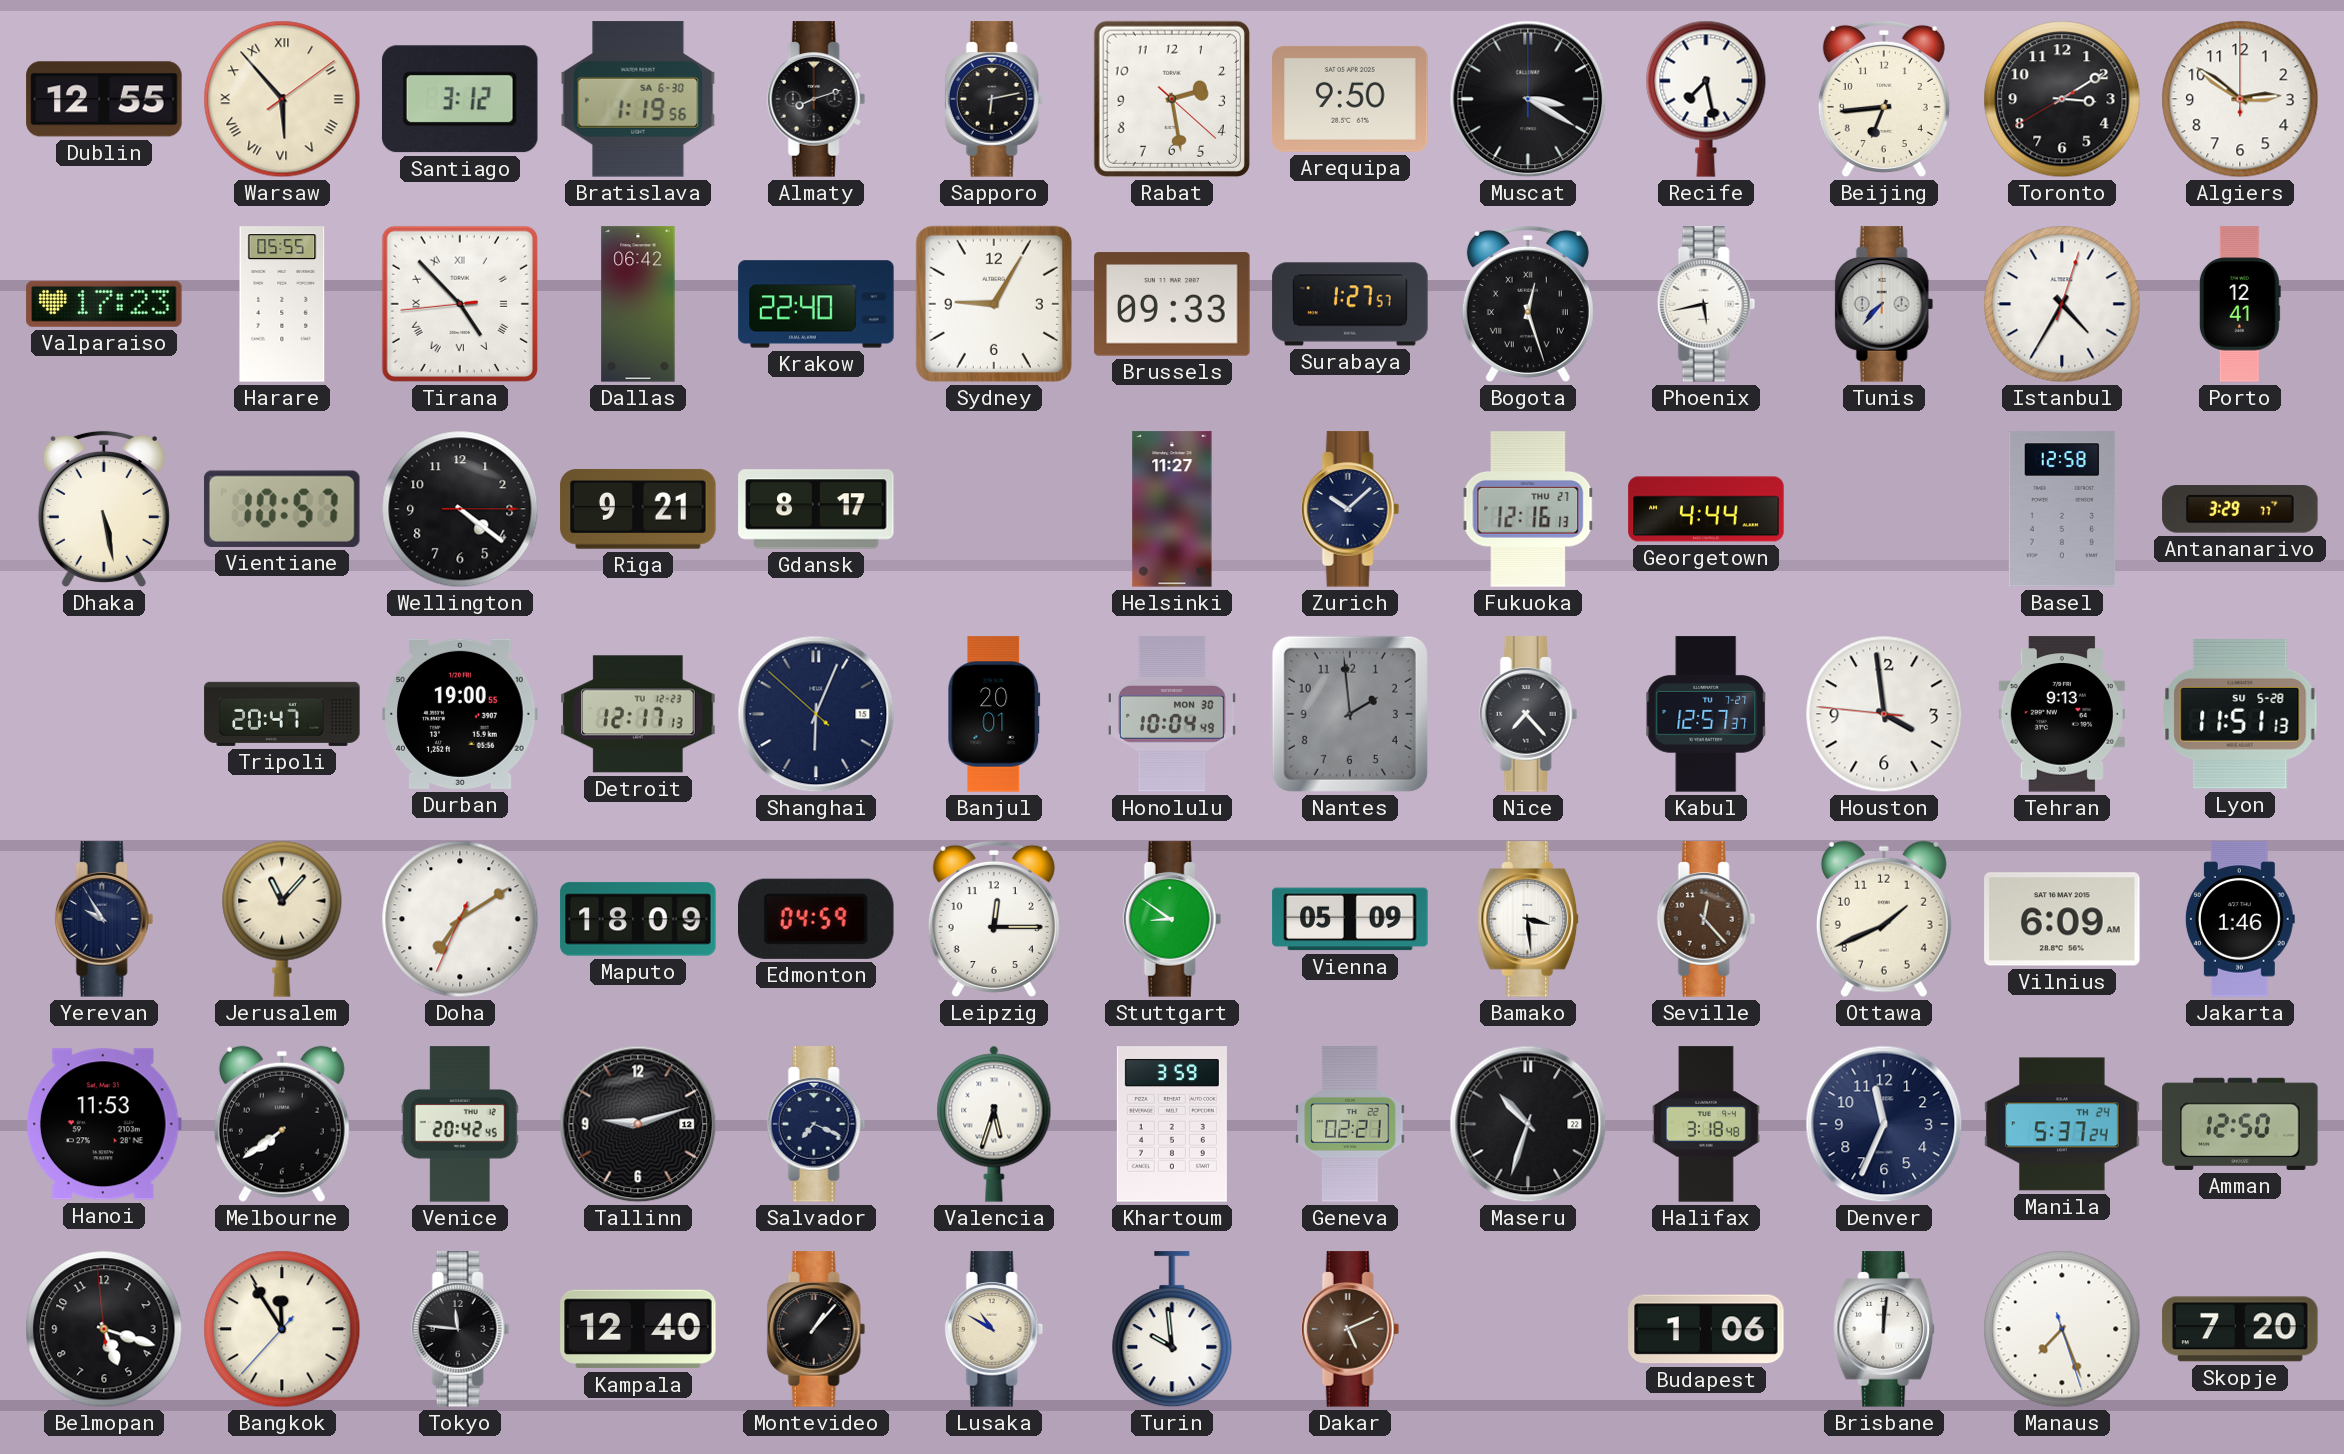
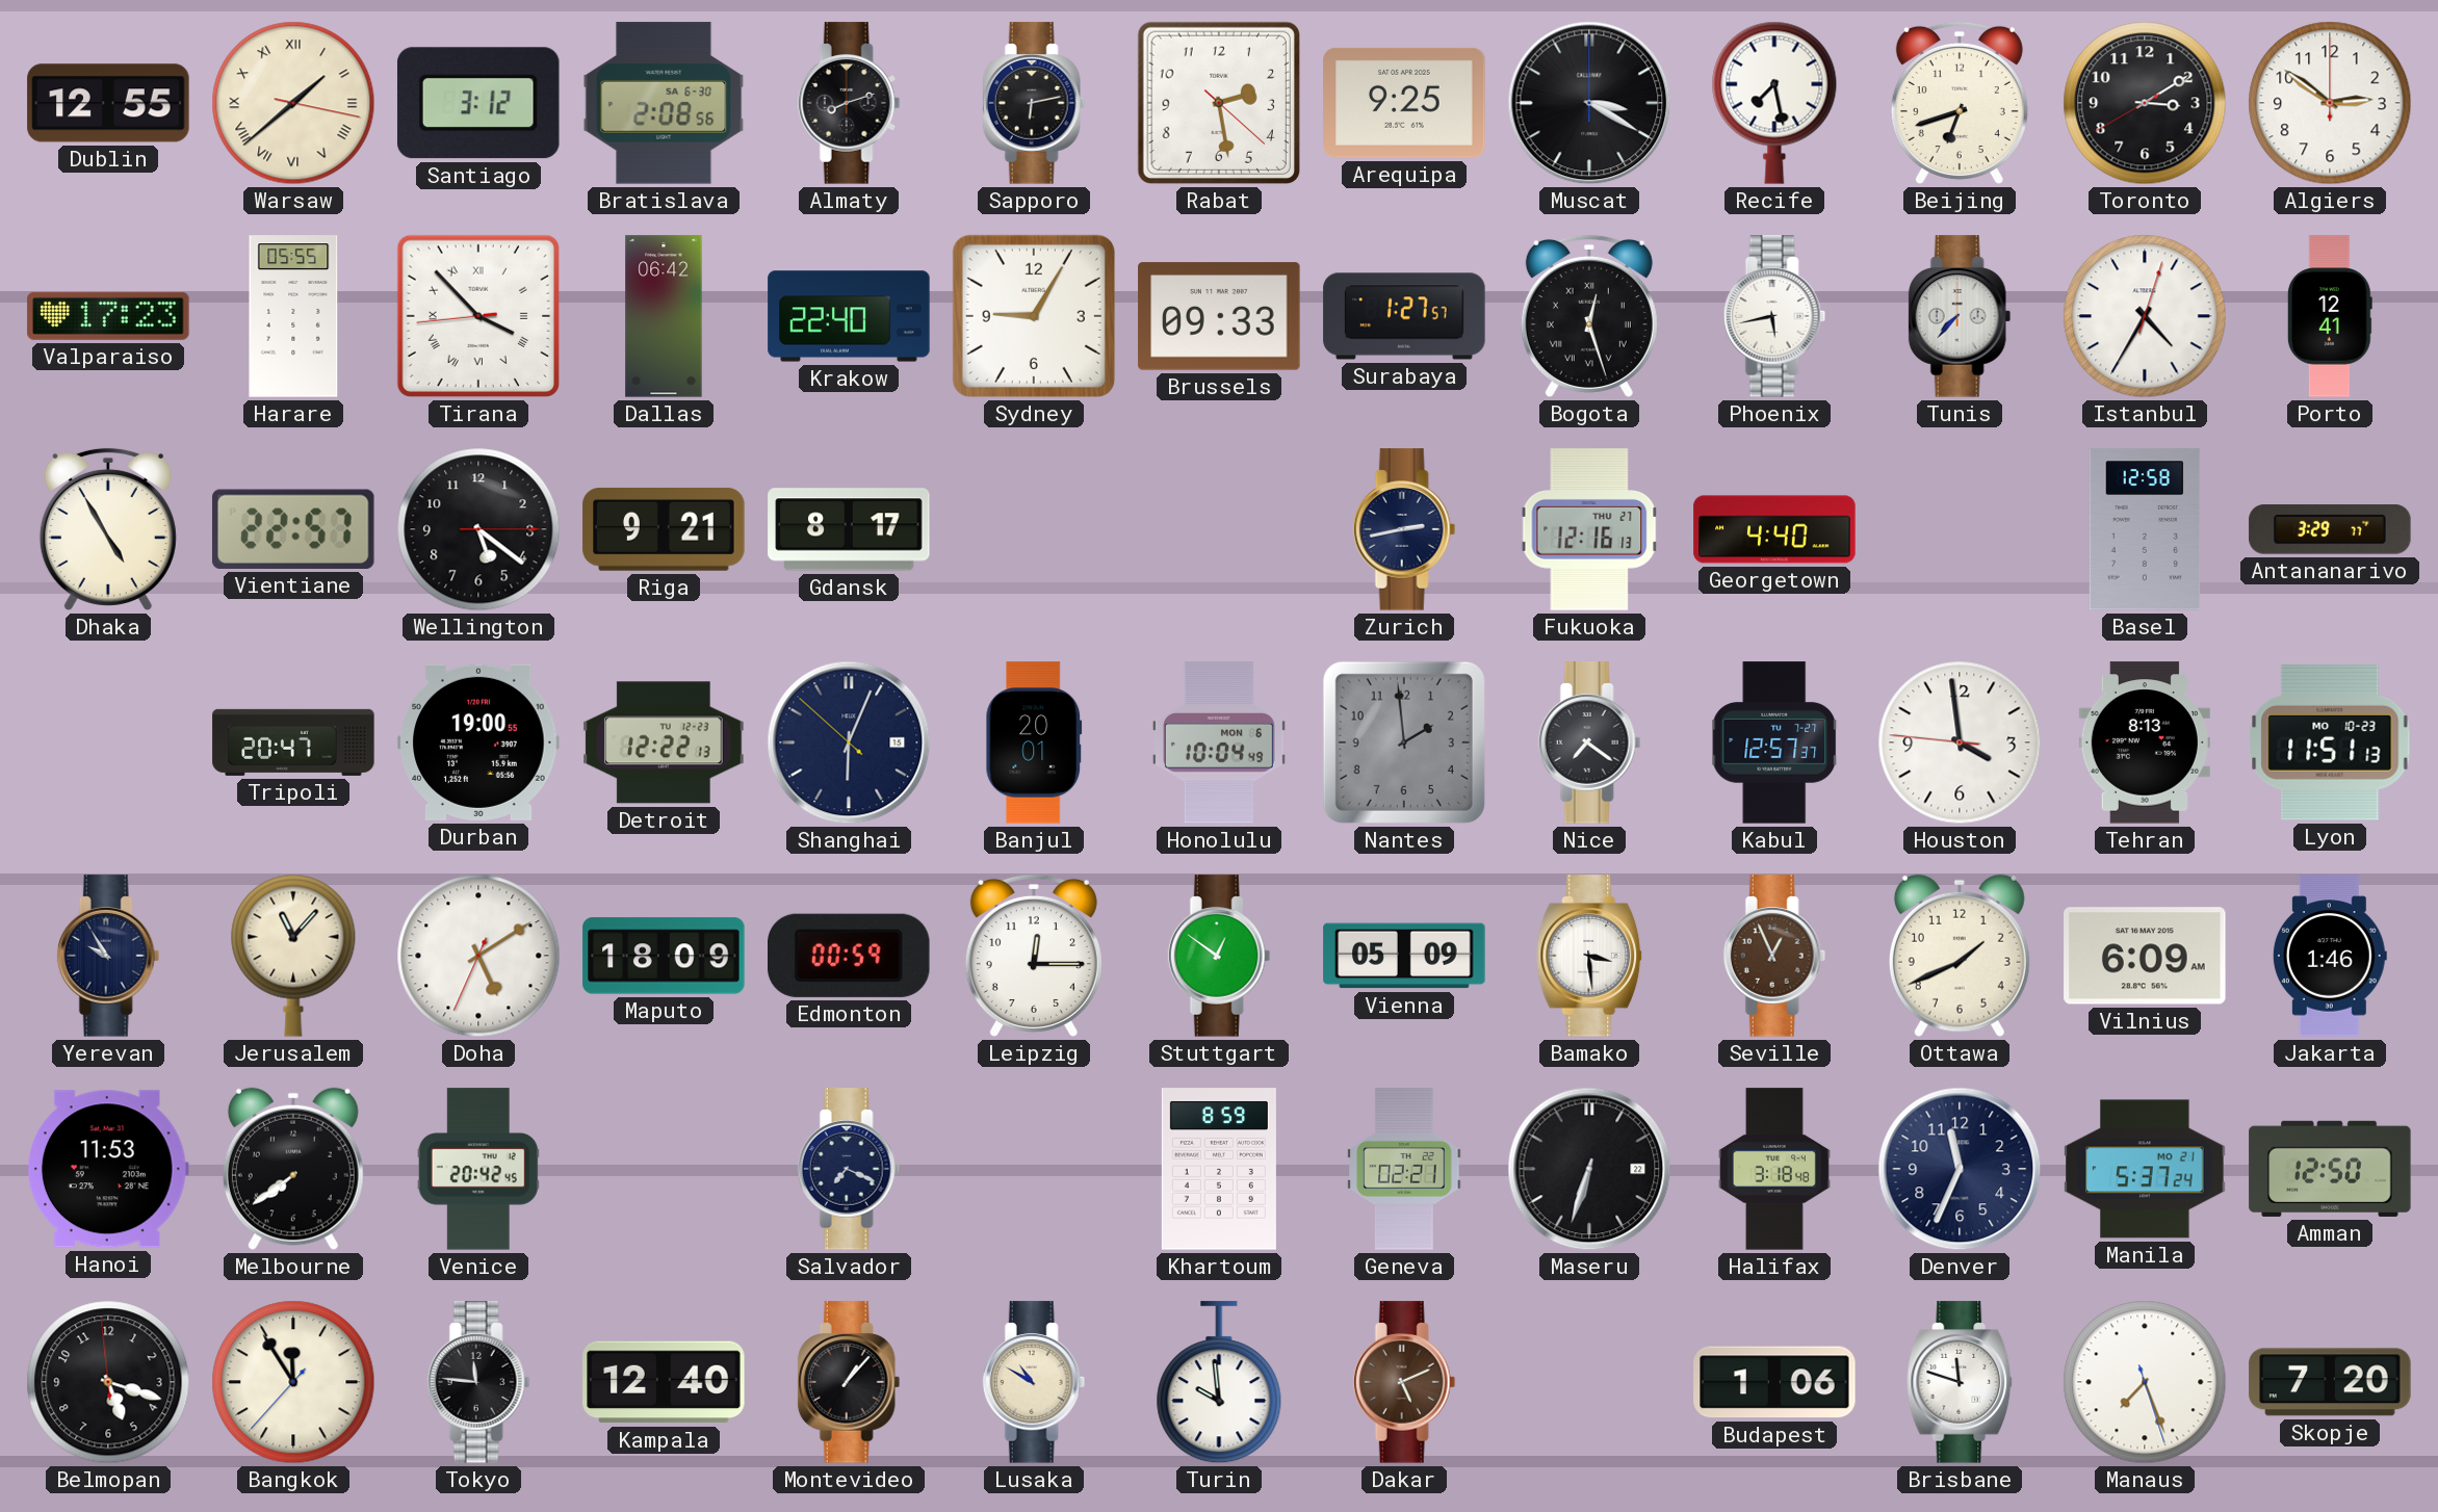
Warsaw: 5:53 -> 1:38 (293, 103)
Bratislava: 1:19 -> 2:08 (664, 103)
Arequipa: 9:50 -> 9:25 (1404, 103)
Beijing: 6:44 -> 6:42 (1960, 103)
Tirana: 4:52 -> 3:52 (478, 316)
Dhaka: 5:28 -> 4:55 (108, 529)
Vientiane: 10:57 -> 22:57 (293, 529)
Wellington: 4:21 -> 5:21 (478, 529)
Helsinki: 11:27 -> none (1172, 509)
Zurich: 10:08 -> 2:43 (1404, 529)
Georgetown: 4:44 -> 4:40 (1774, 529)
Detroit: 12:17 -> 12:22 (664, 742)
Honolulu date: MON 30 -> MON 6 (1219, 742)
Nice: 7:23 -> 7:21 (1589, 742)
Tehran: 9:13 -> 8:13 (2145, 742)
Lyon date: SU 5-28 -> MO 10-23 (2330, 742)
Doha: 7:09 -> 5:09 (478, 956)
Edmonton: 04:59 -> 00:59 (850, 956)
Stuttgart: 8:51 -> 12:51 (1219, 956)
Seville: 12:23 -> 12:56 (1774, 956)
Tallinn: 9:12 -> none (638, 1124)
Valencia: 5:33 -> none (994, 1124)
Khartoum: 3:59 -> 8:59 (1219, 1169)
Maseru: 10:33 -> 6:33 (1589, 1169)
Manila date: TH 24 -> MO 21 (2145, 1169)
Brisbane: 12:01 -> 11:48 (1961, 1382)
